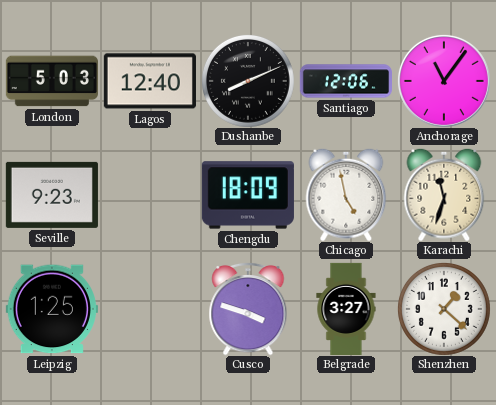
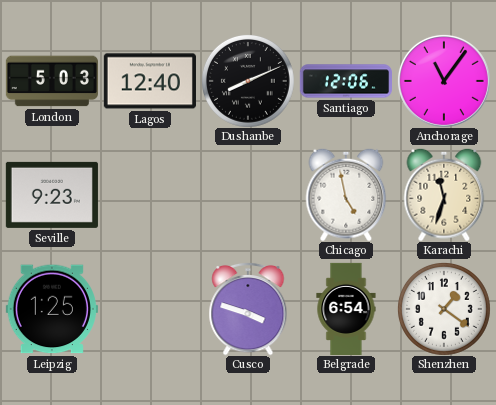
Chengdu: 18:09 -> none (248, 195)
Belgrade: 3:27 -> 6:54 (346, 308)
Shenzhen: 1:22 -> 1:21 (444, 309)
